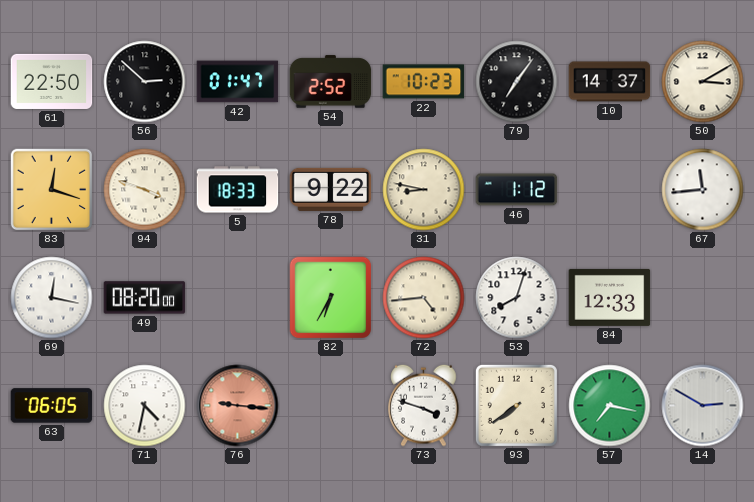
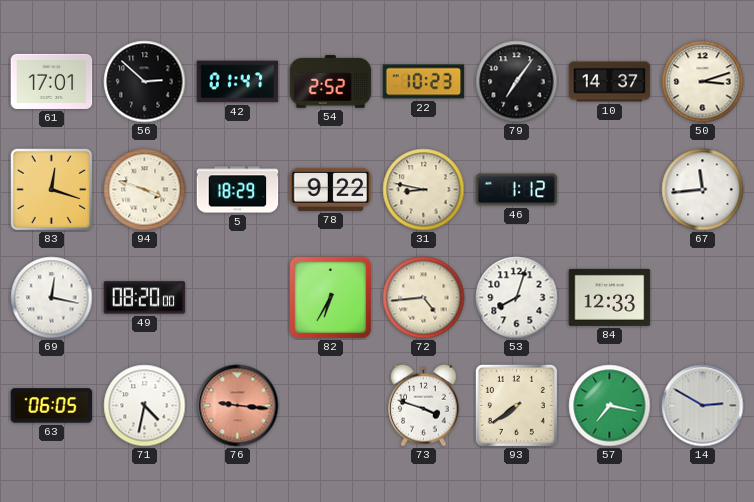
61: 22:50 -> 17:01 (52, 81)
50: 3:10 -> 3:12 (703, 82)
5: 18:33 -> 18:29 (238, 190)
